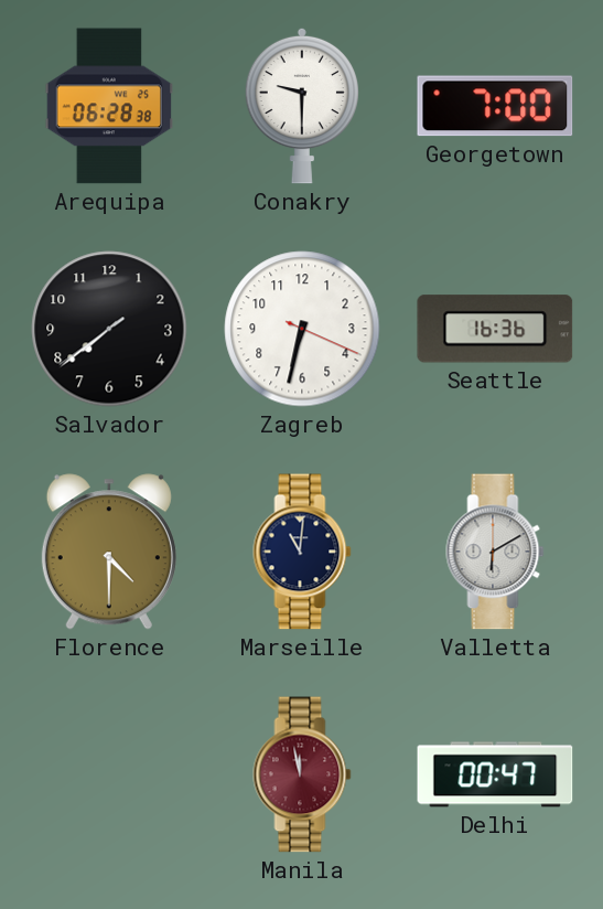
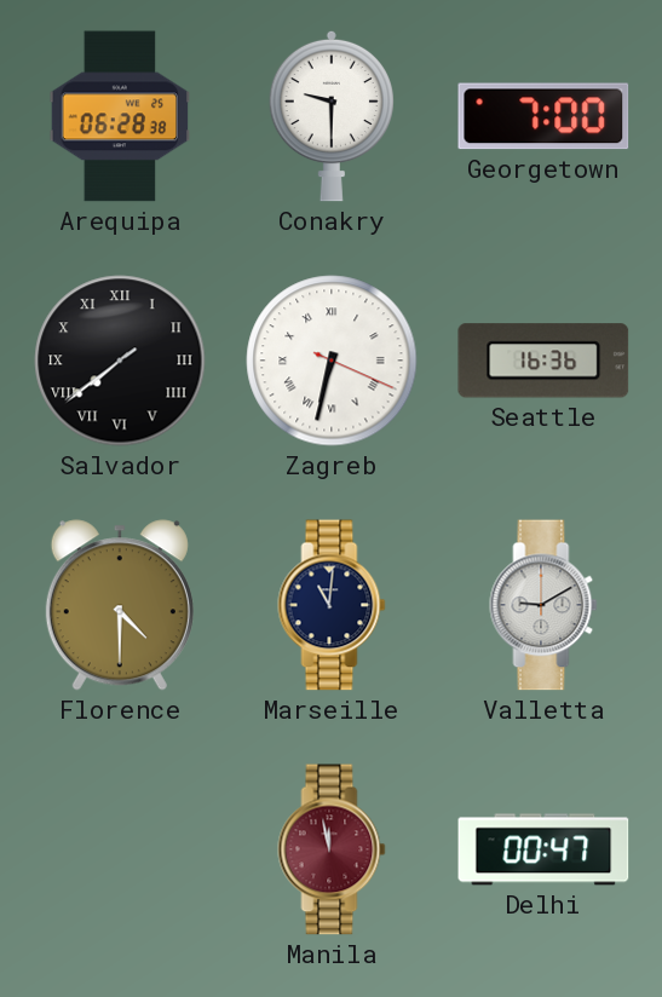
Salvador numerals: Arabic -> Roman (120, 361)
Zagreb numerals: Arabic -> Roman (332, 361)
Valletta: 6:10 -> 9:10 (543, 605)
